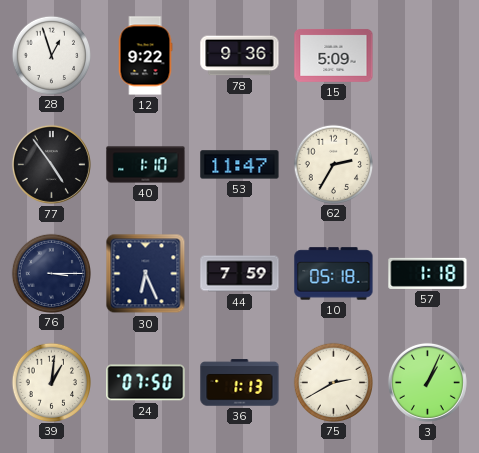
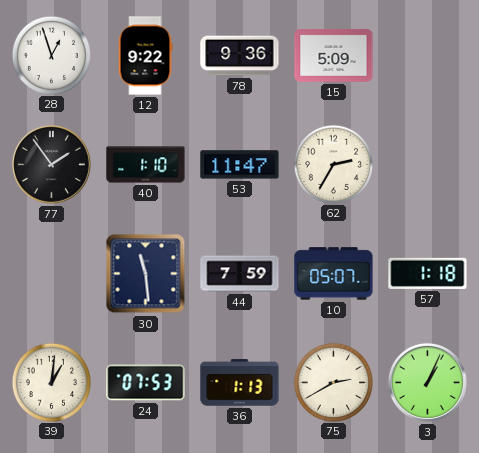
77: 4:54 -> 1:54 (51, 164)
76: 3:15 -> none (51, 273)
30: 6:26 -> 11:29 (146, 274)
10: 05:18 -> 05:07 (334, 274)
24: 07:50 -> 07:53 (146, 383)
